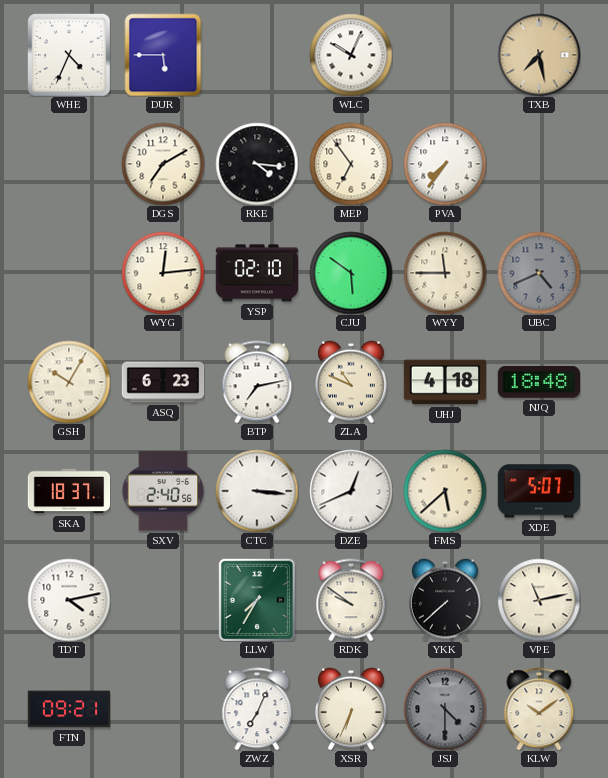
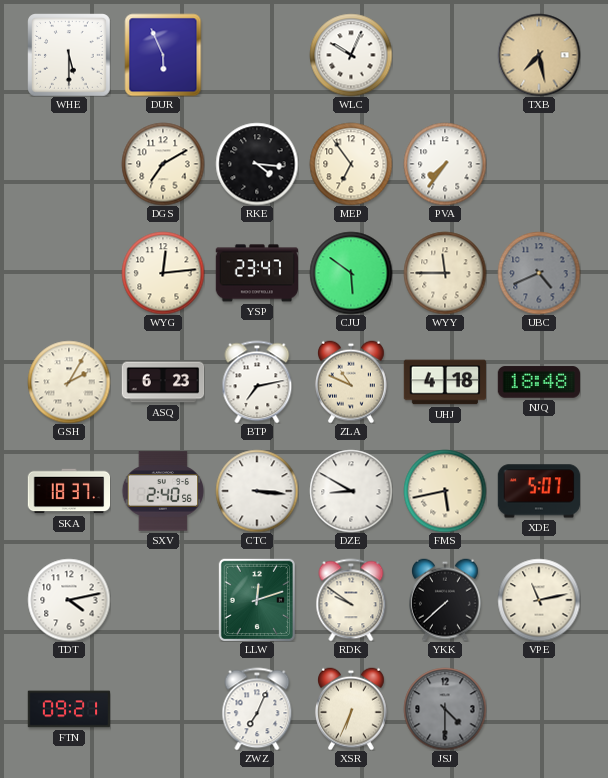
WHE: 4:34 -> 5:30 (69, 55)
DUR: 5:45 -> 5:56 (163, 55)
YSP: 02:10 -> 23:47 (257, 273)
GSH: 10:05 -> 2:05 (69, 382)
DZE: 12:41 -> 8:50 (351, 491)
FMS: 5:38 -> 5:43 (445, 491)
LLW: 7:35 -> 12:12 (257, 600)
KLW: 10:09 -> none (539, 709)
